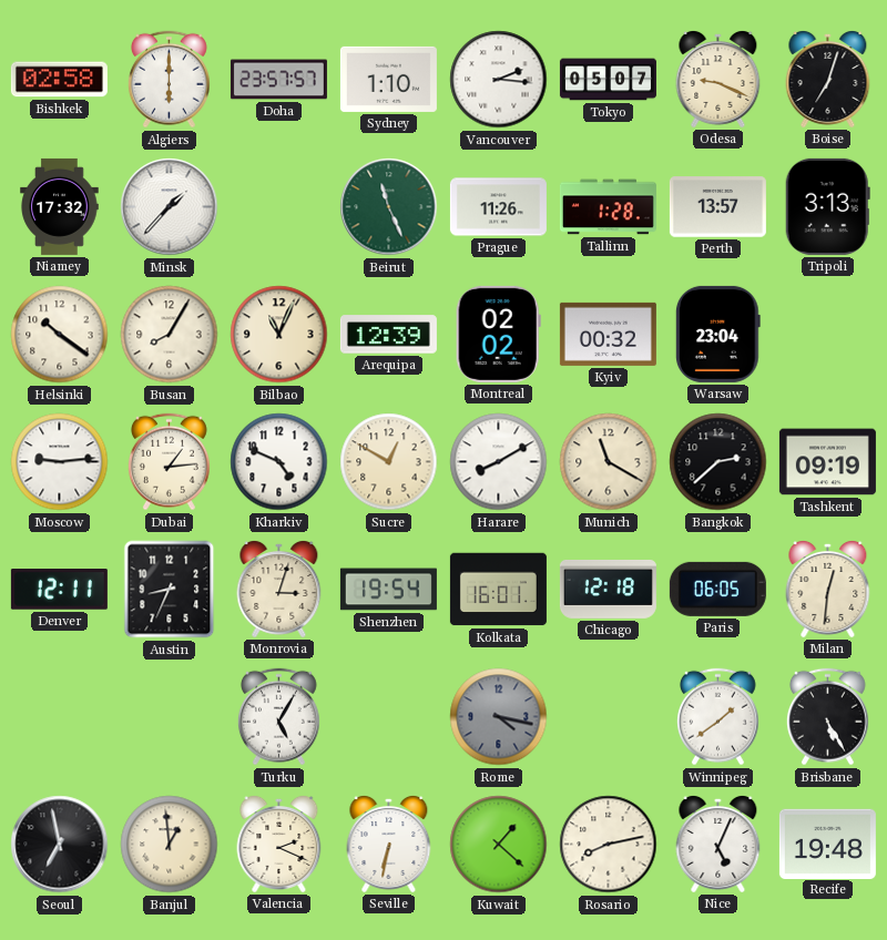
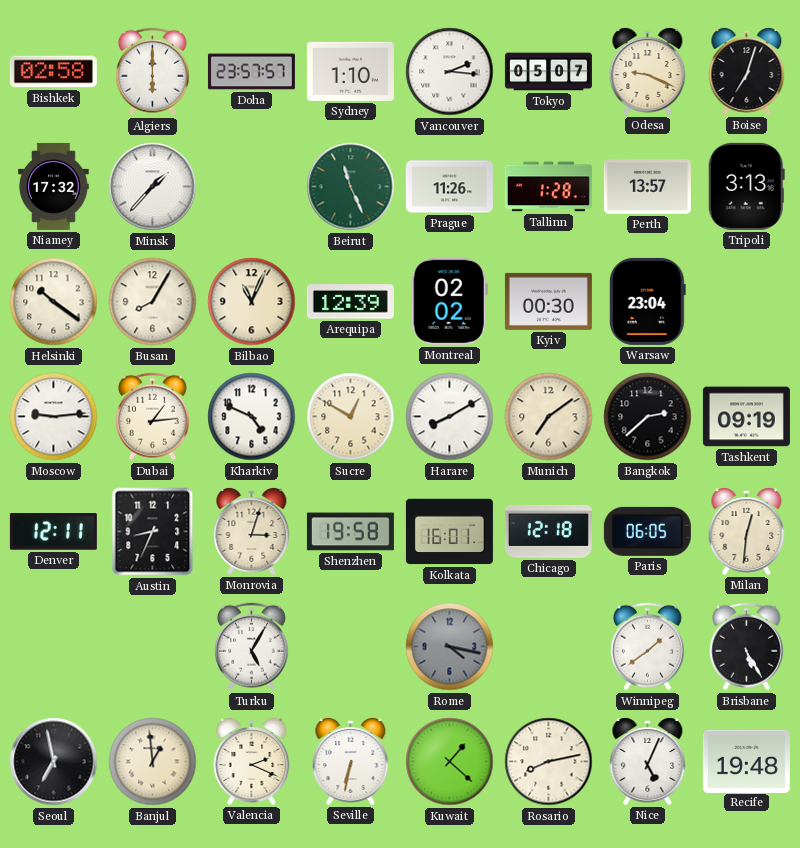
Kyiv: 00:32 -> 00:30 (548, 301)
Munich: 11:20 -> 7:09 (549, 417)
Shenzhen: 19:54 -> 19:58 (350, 532)
